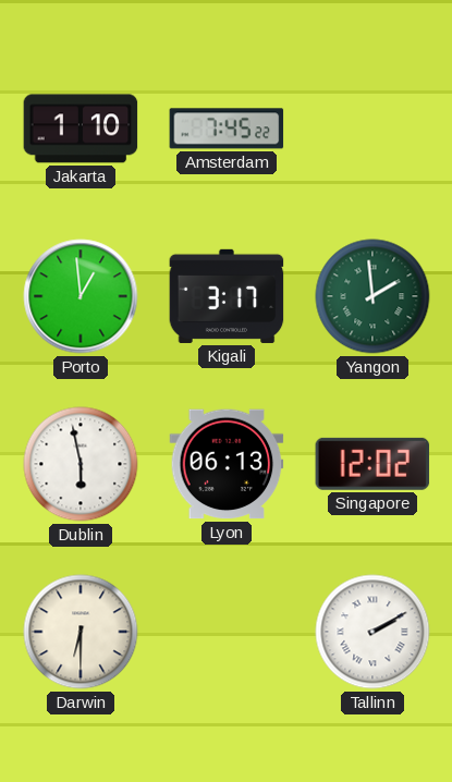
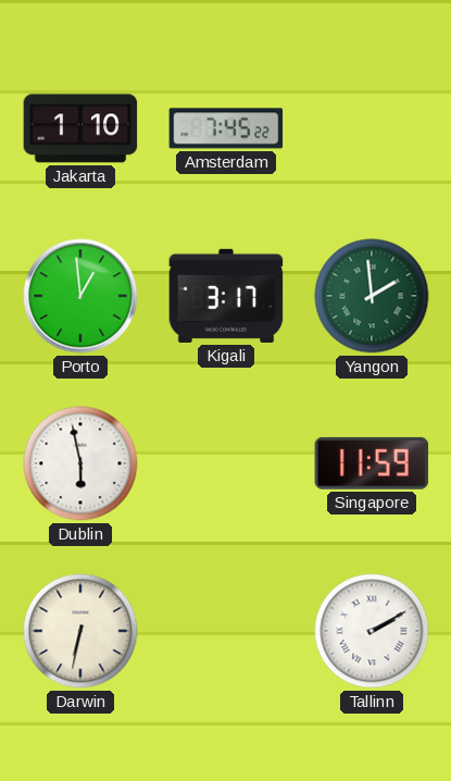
Lyon: 06:13 -> none (227, 464)
Singapore: 12:02 -> 11:59 (372, 463)
Darwin: 6:30 -> 6:32 (80, 631)
